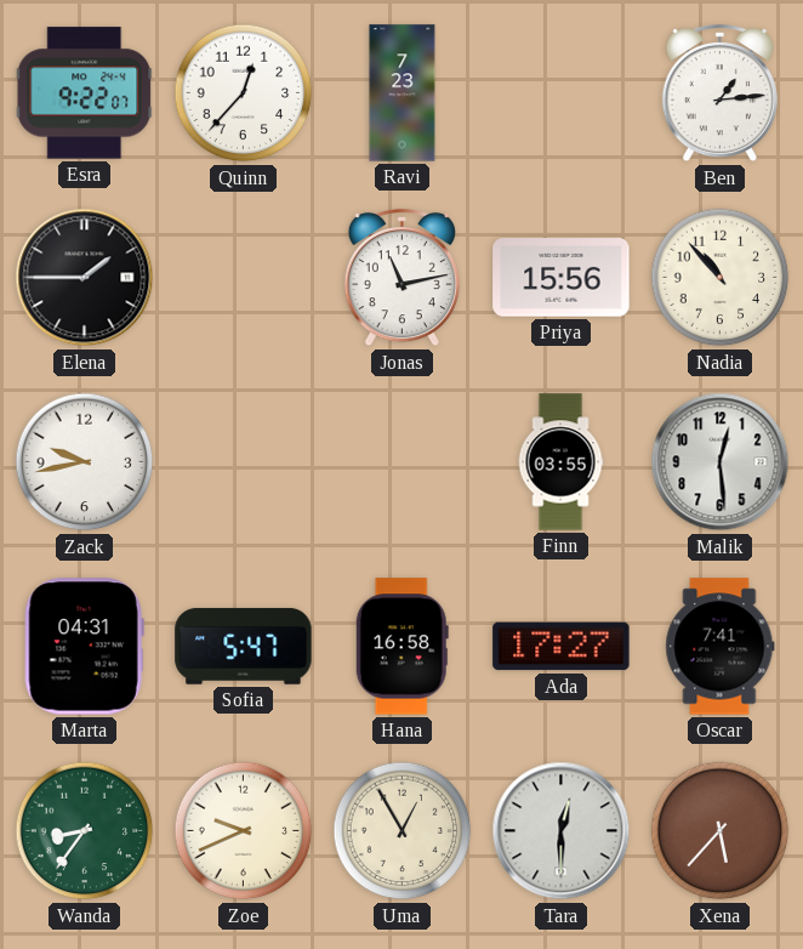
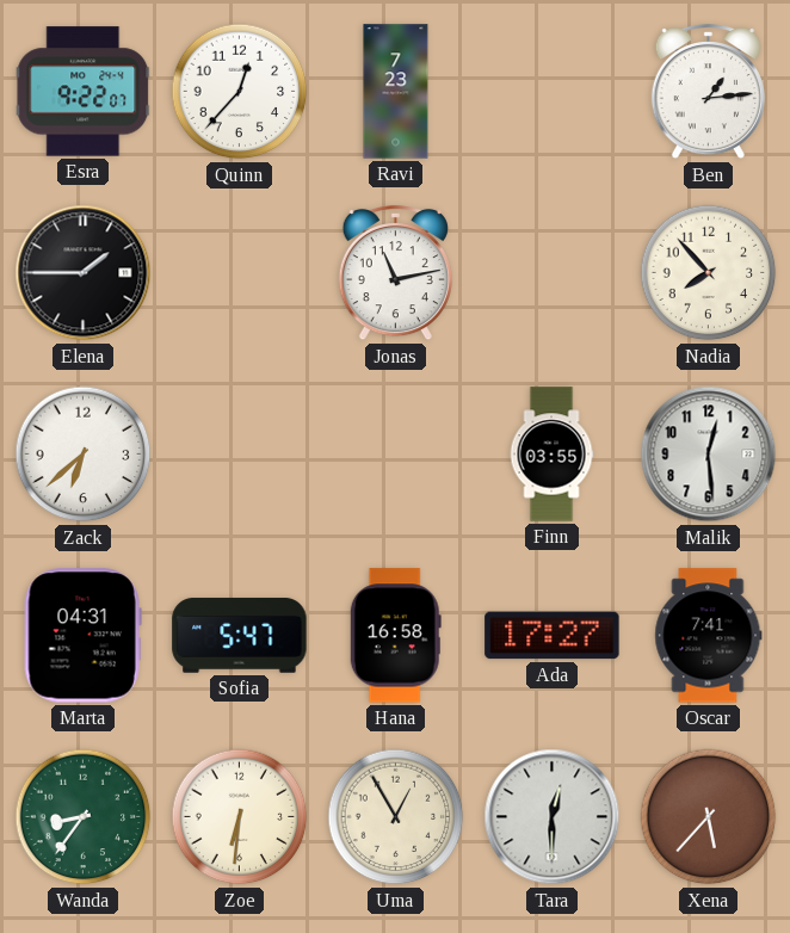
Priya: 15:56 -> none (562, 278)
Nadia: 10:53 -> 7:53 (709, 273)
Zack: 9:43 -> 6:38 (84, 455)
Zoe: 9:41 -> 6:31 (240, 817)
